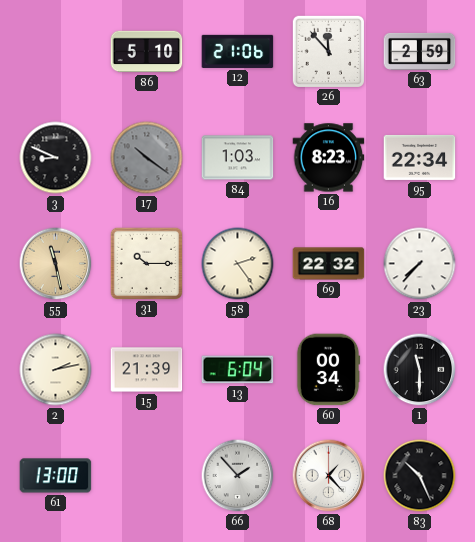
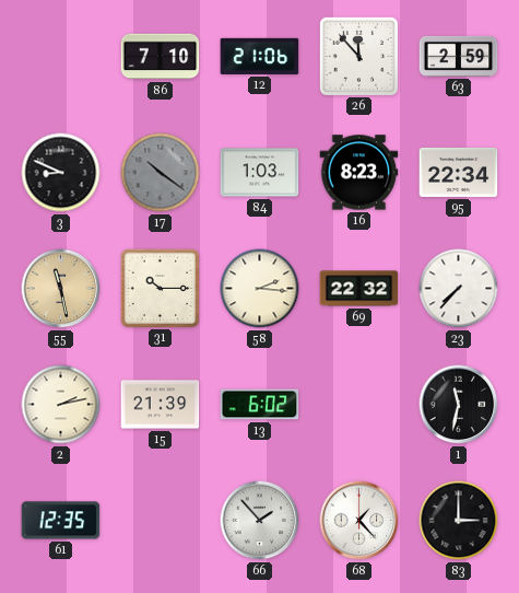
86: 5:10 -> 7:10 (161, 57)
58: 2:24 -> 2:16 (260, 289)
13: 6:04 -> 6:02 (260, 405)
60: 00:34 -> none (328, 370)
1: 11:30 -> 11:32 (459, 405)
61: 13:00 -> 12:35 (61, 521)
83: 10:26 -> 3:00 (459, 521)
